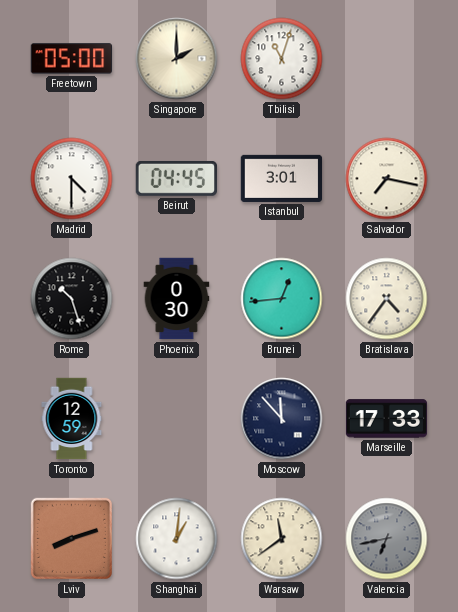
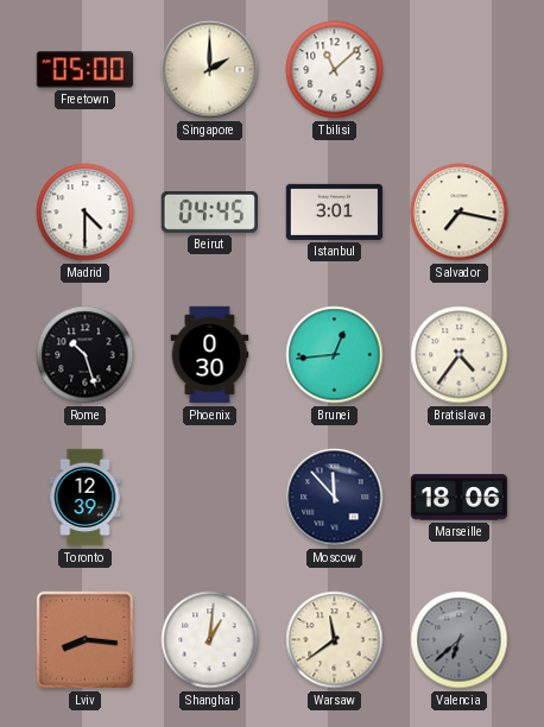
Tbilisi: 11:03 -> 11:08 (335, 70)
Toronto: 12:59 -> 12:39 (86, 498)
Marseille: 17:33 -> 18:06 (460, 498)
Lviv: 8:12 -> 8:16 (84, 639)
Valencia: 6:43 -> 6:38 (460, 640)
